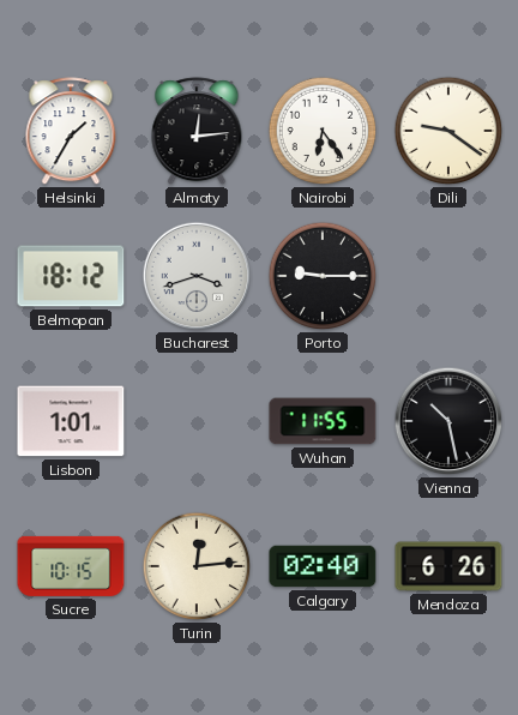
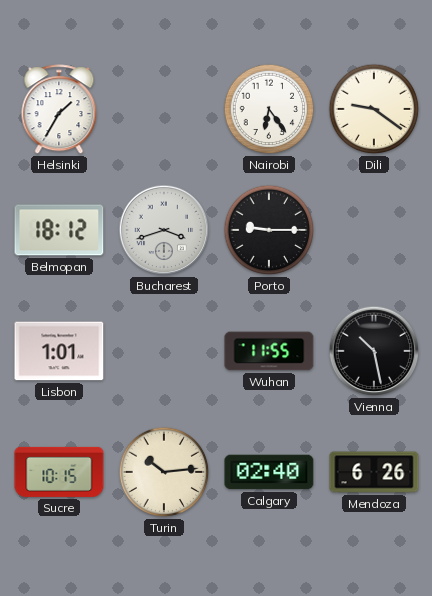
Almaty: 12:14 -> none (197, 132)
Turin: 12:14 -> 10:14 (164, 472)
